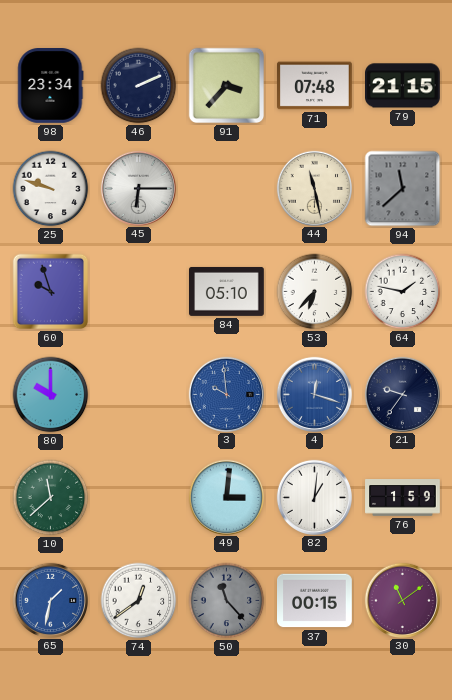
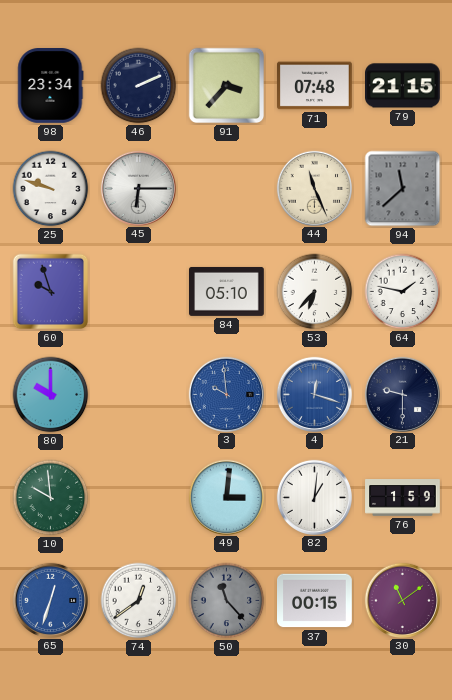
44: 11:28 -> 11:26 (314, 188)
21: 9:36 -> 9:30 (402, 394)
10: 11:38 -> 9:59 (51, 498)
65: 1:32 -> 12:33 (50, 600)
